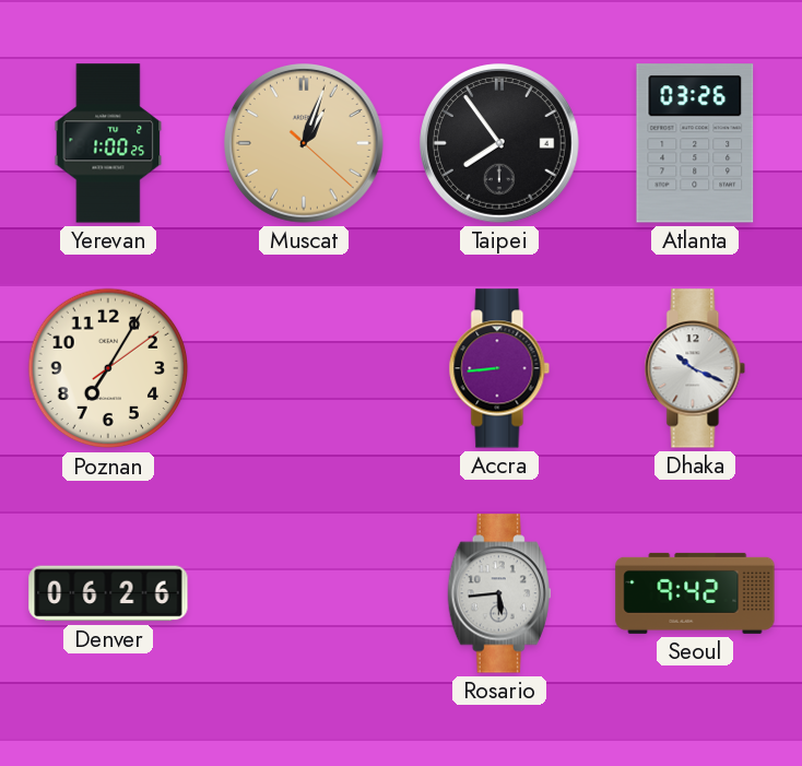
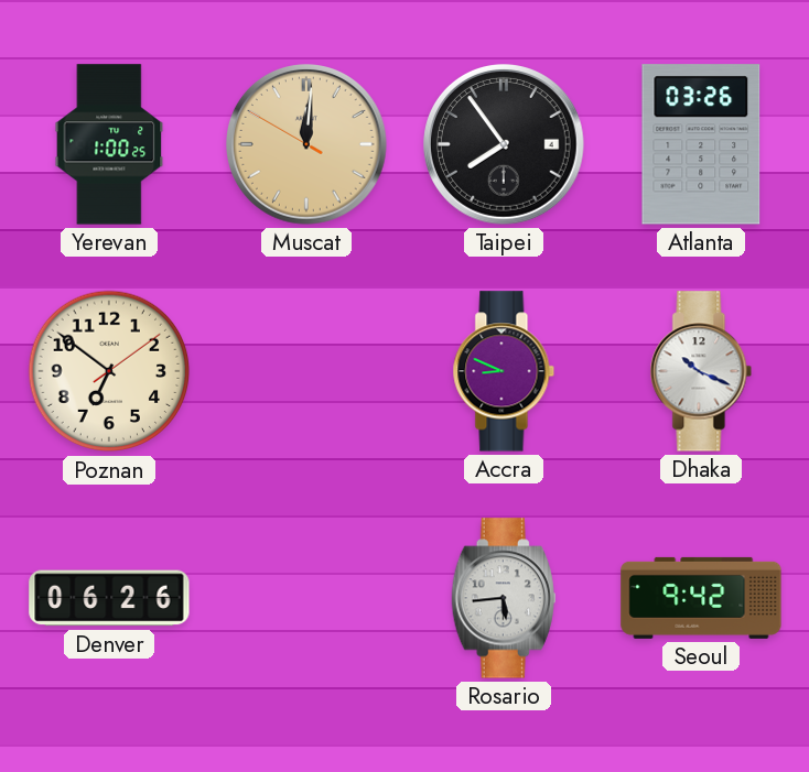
Muscat: 1:03 -> 12:00 (308, 145)
Poznan: 7:05 -> 6:51 (109, 371)
Accra: 8:44 -> 8:49 (504, 371)
